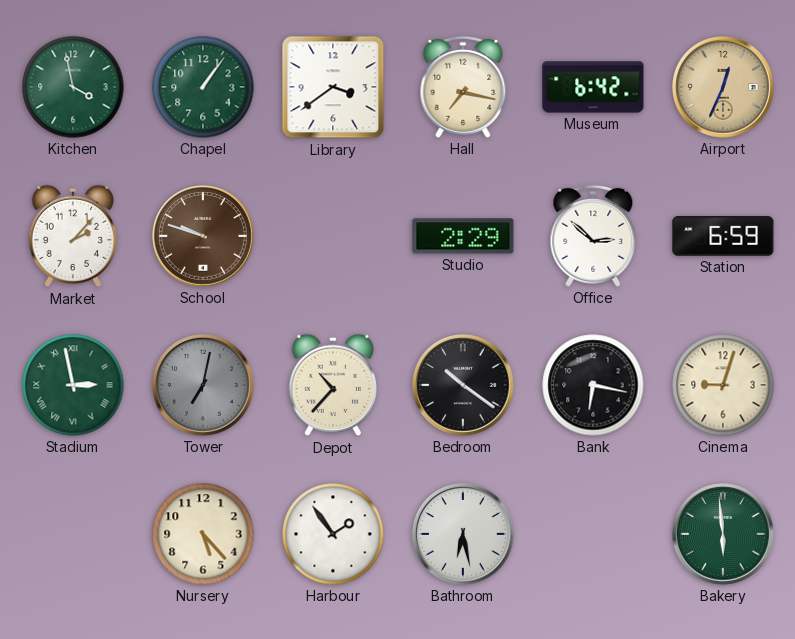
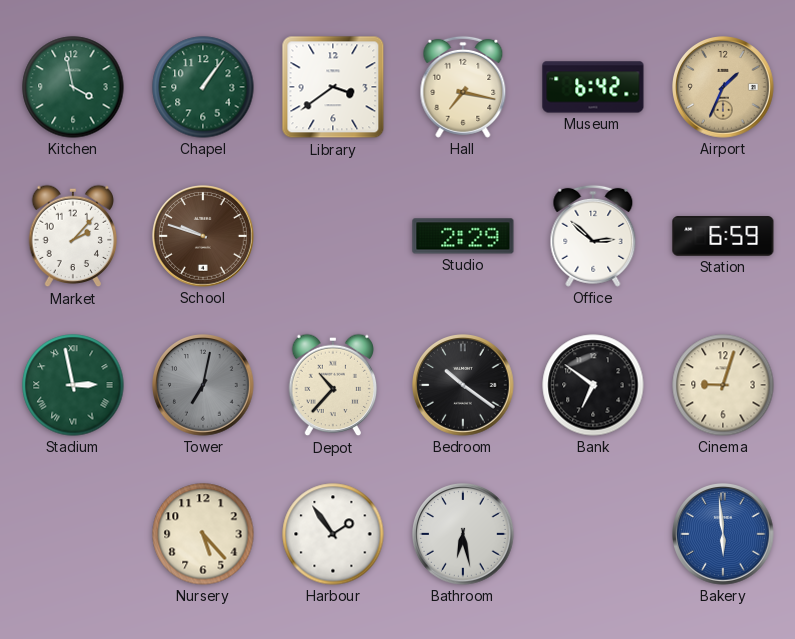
Airport: 12:34 -> 1:34 (723, 87)
Bank: 6:17 -> 6:51 (593, 385)
Bakery dial: green -> blue (723, 534)
